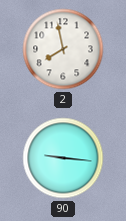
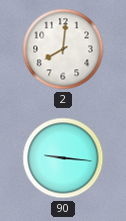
2: 7:58 -> 8:01 (63, 49)
